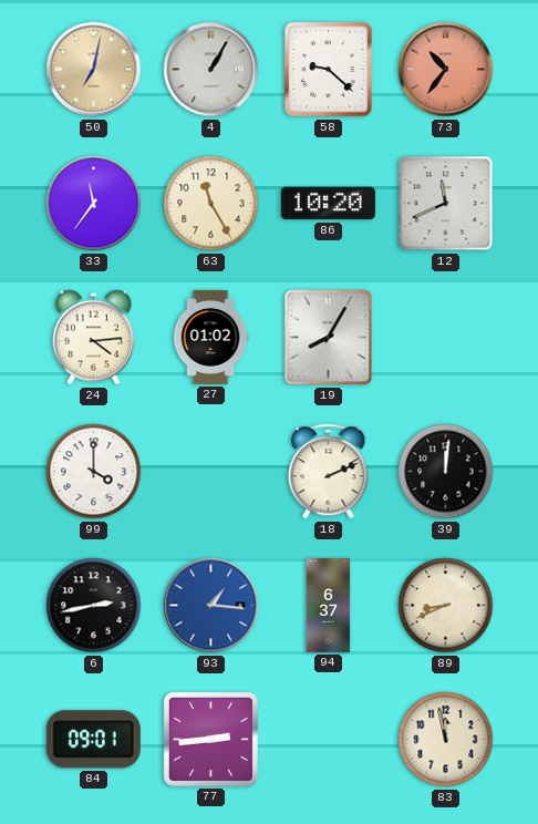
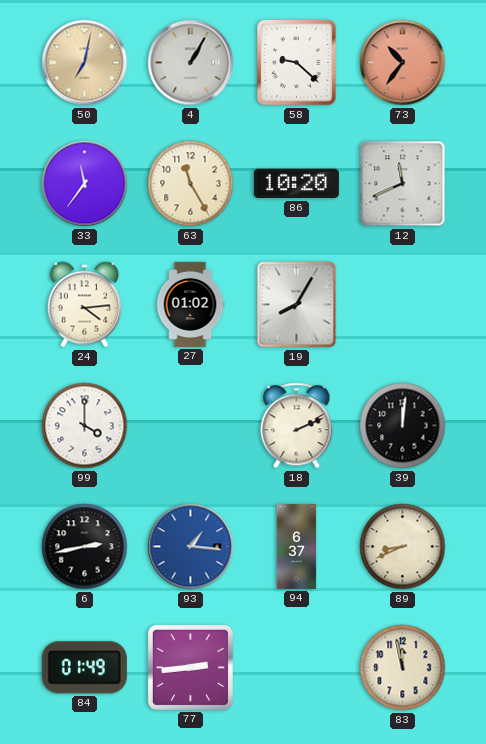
84: 09:01 -> 01:49 (84, 668)
